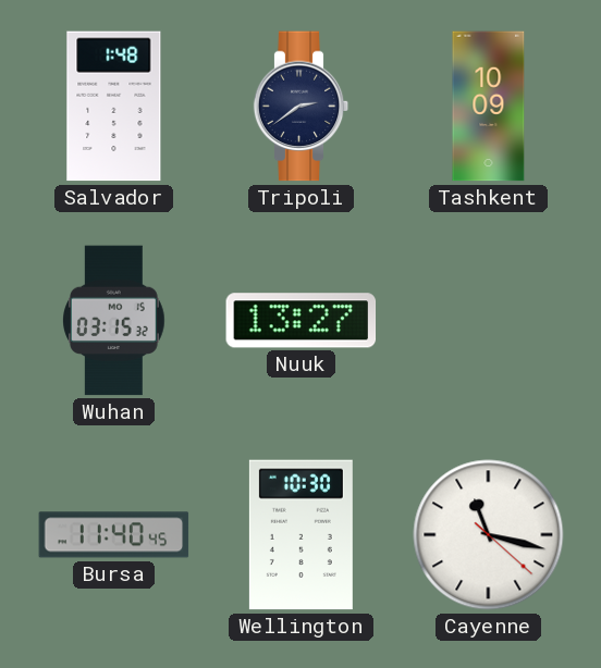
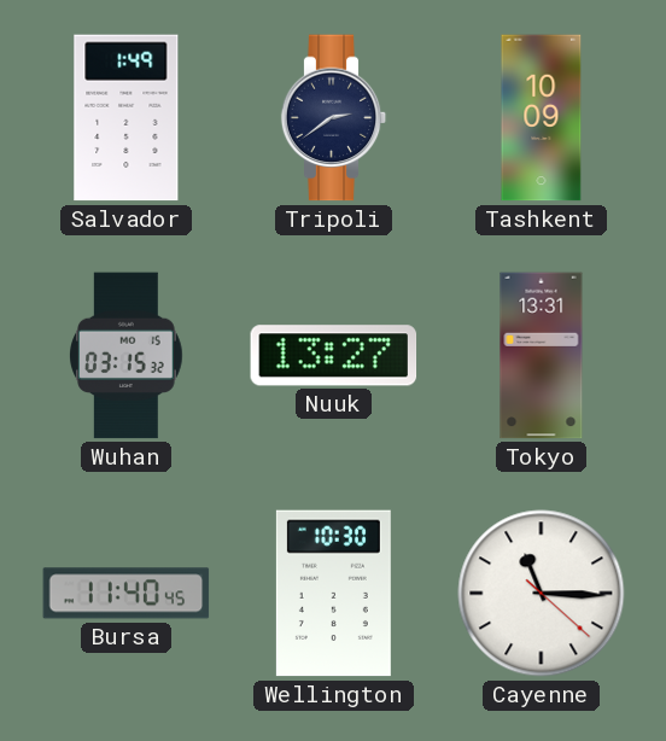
Salvador: 1:48 -> 1:49 (127, 118)
Tokyo: none -> 13:31 (542, 356)
Cayenne: 11:17 -> 11:15 (542, 594)
